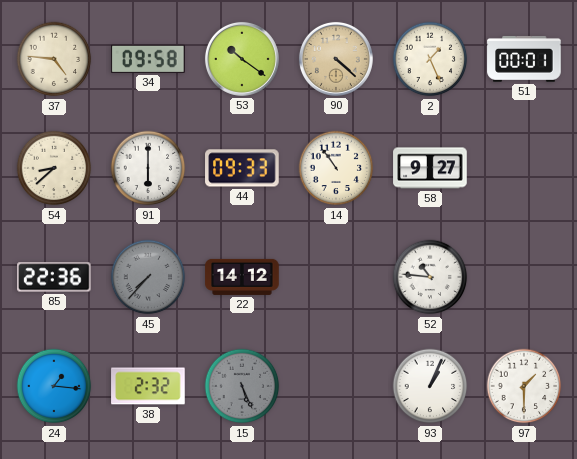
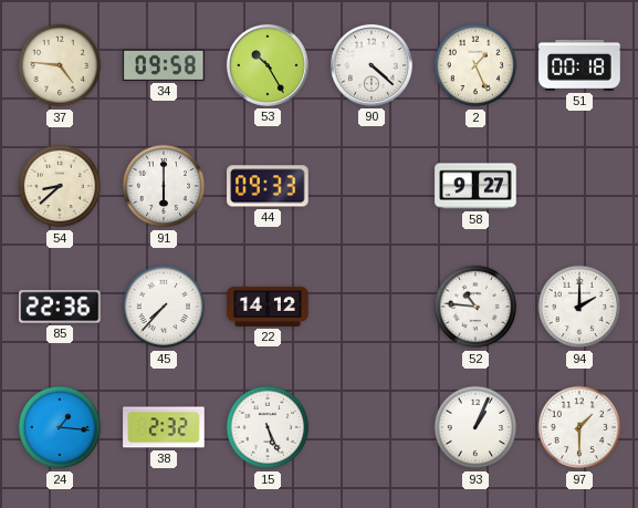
53: 10:21 -> 10:25 (268, 65)
90 dial: champagne -> white (372, 65)
51: 00:01 -> 00:18 (579, 65)
14: 10:54 -> none (336, 168)
45 dial: grey -> white (164, 307)
94: none -> 2:00 (579, 307)
15 dial: grey -> white (268, 427)
